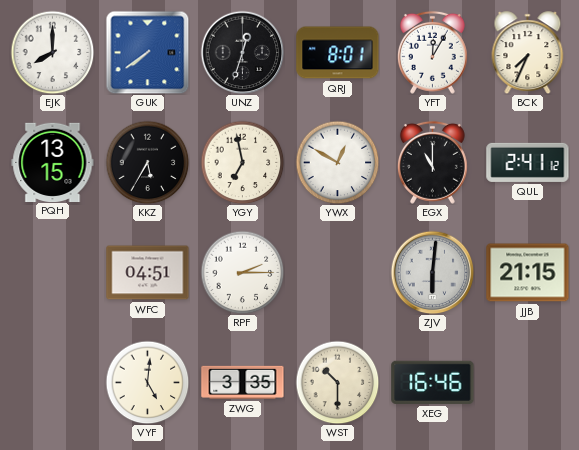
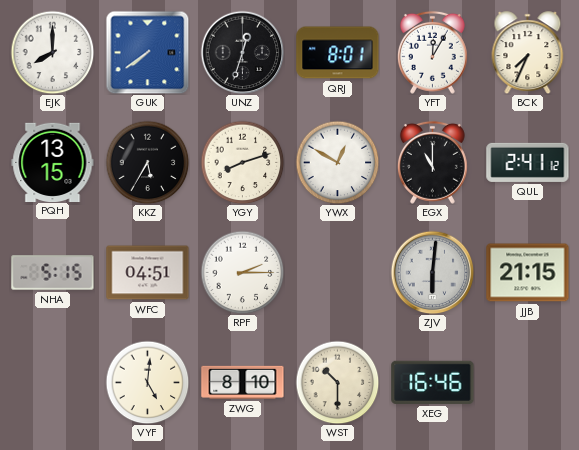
YGY: 6:58 -> 8:12 (242, 162)
NHA: none -> 5:15 (53, 273)
ZWG: 3:35 -> 8:10 (243, 382)
